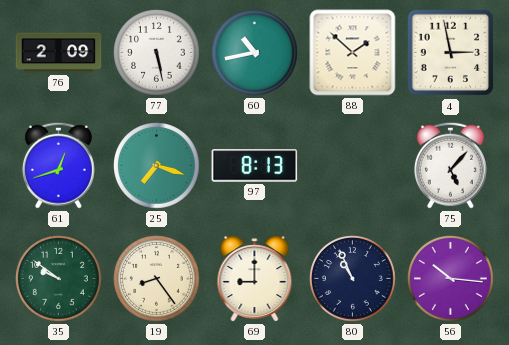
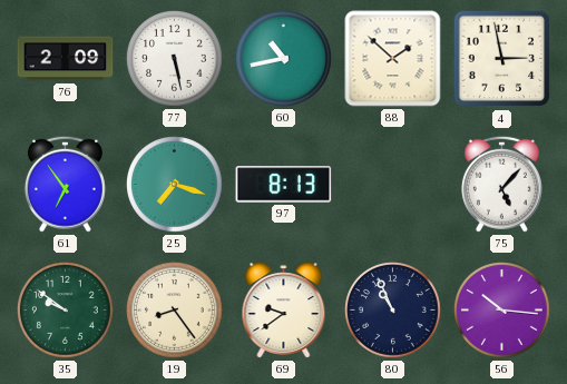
61: 12:42 -> 6:54 (65, 184)
69: 9:00 -> 9:39 (284, 311)
